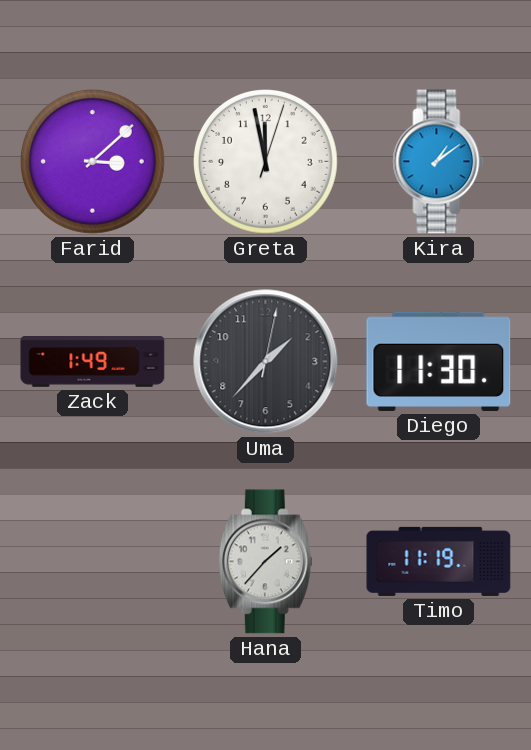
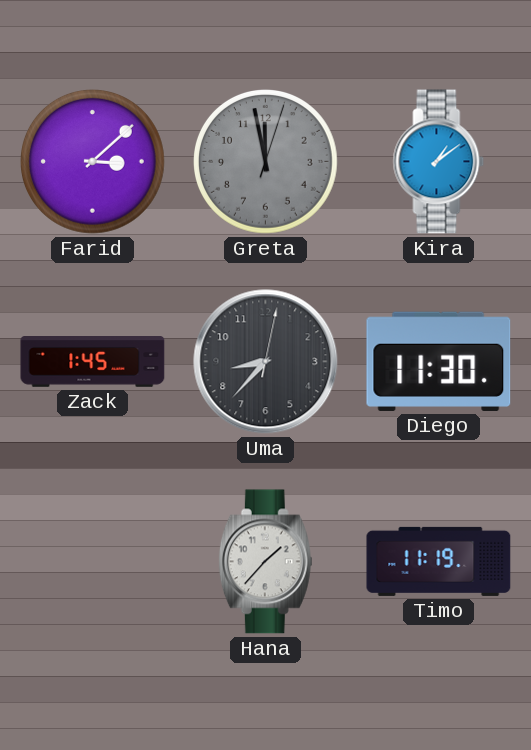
Greta dial: white -> grey (266, 162)
Zack: 1:49 -> 1:45 (93, 362)
Uma: 1:37 -> 8:37 (266, 362)
